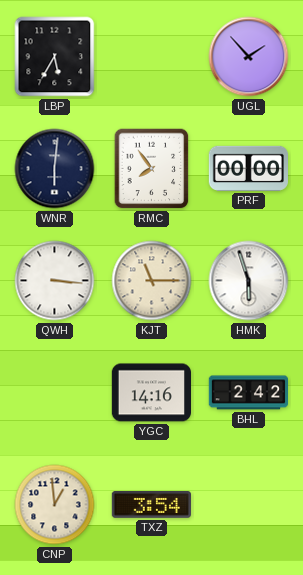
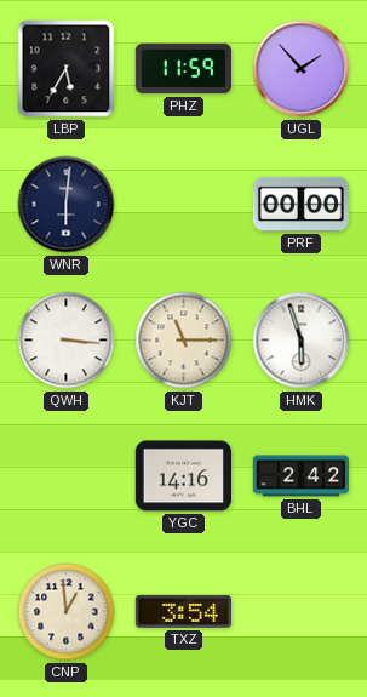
PHZ: none -> 11:59 (184, 69)
RMC: 7:54 -> none (152, 169)
